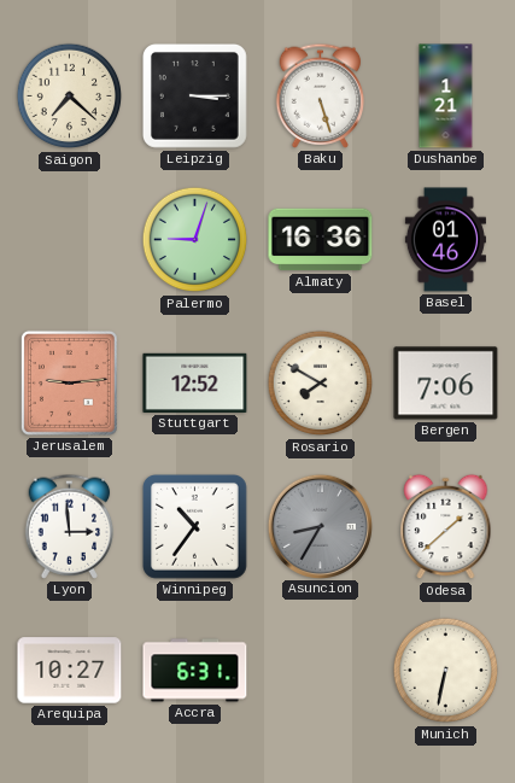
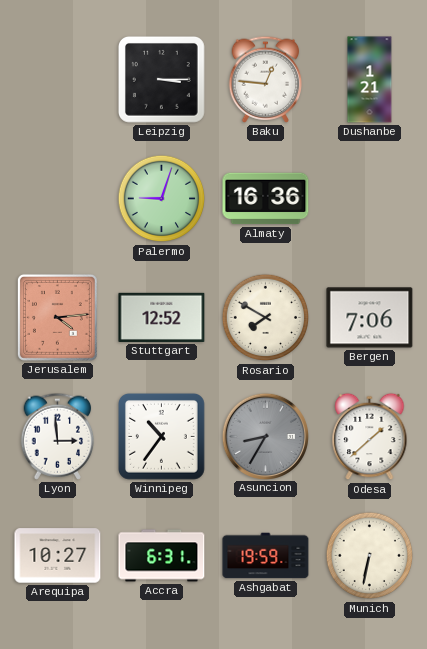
Saigon: 7:22 -> none (70, 97)
Baku: 5:27 -> 12:46 (266, 79)
Basel: 01:46 -> none (445, 240)
Jerusalem: 9:14 -> 4:14 (57, 317)
Ashgabat: none -> 19:59 (266, 556)
